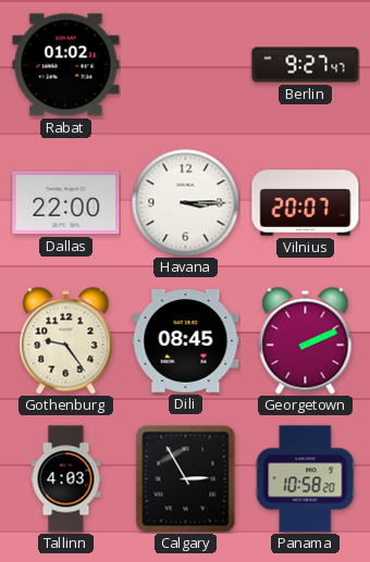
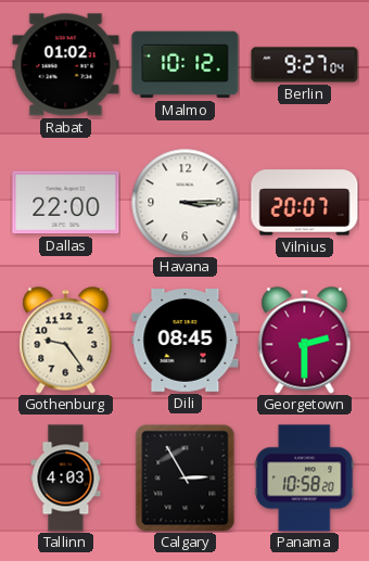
Malmo: none -> 10:12 (186, 65)
Berlin: 9:27:47 -> 9:27:04 (305, 65)
Georgetown: 2:11 -> 2:30 (305, 341)
